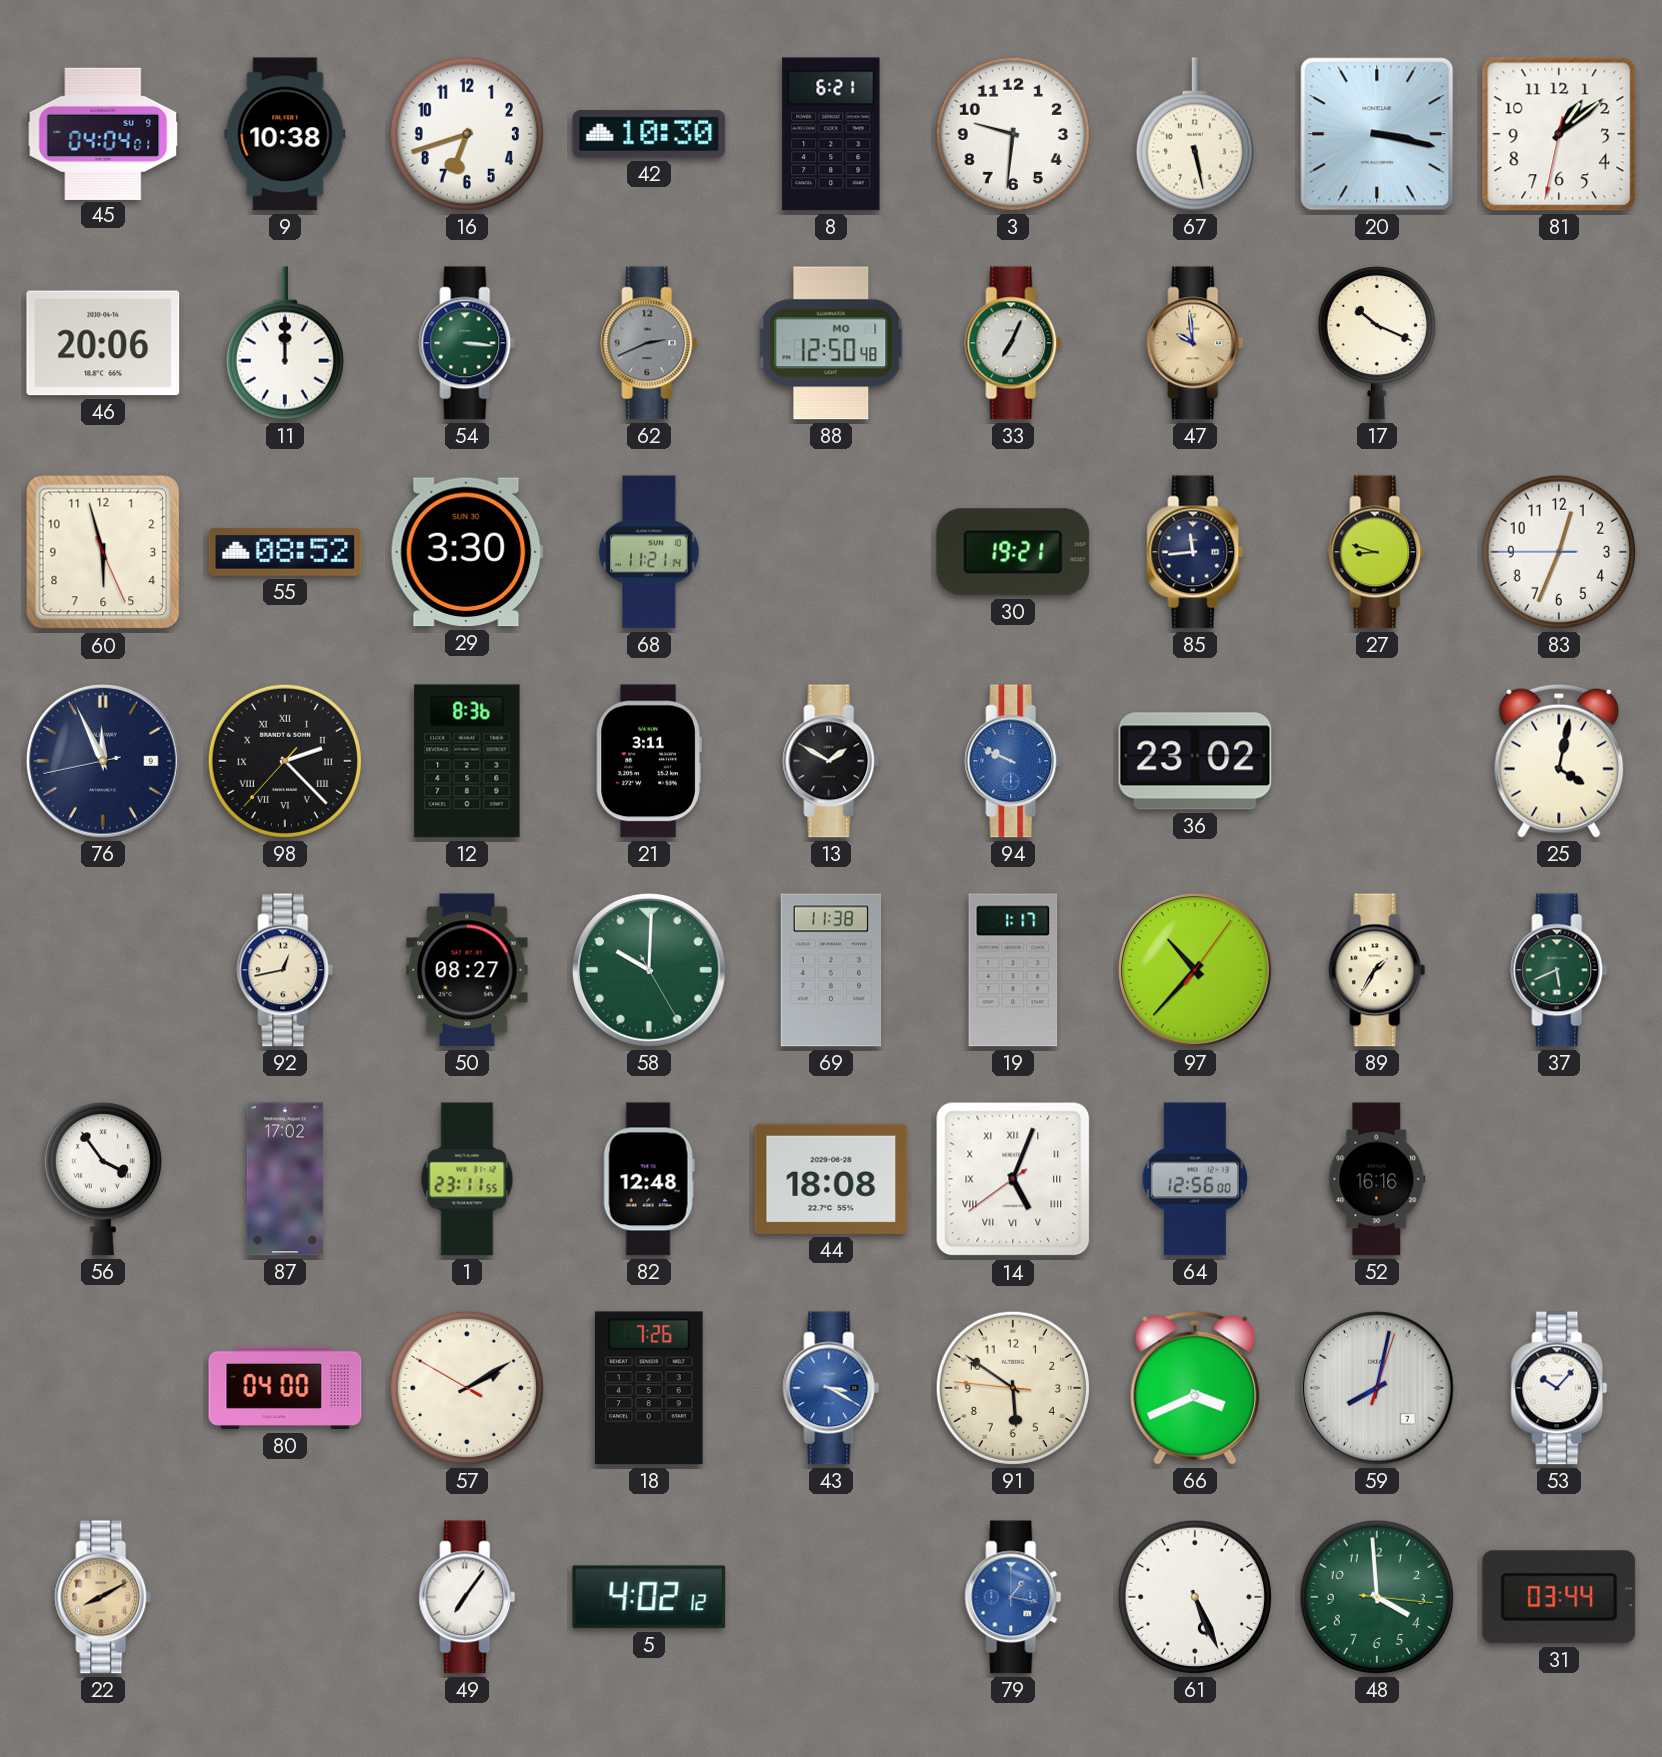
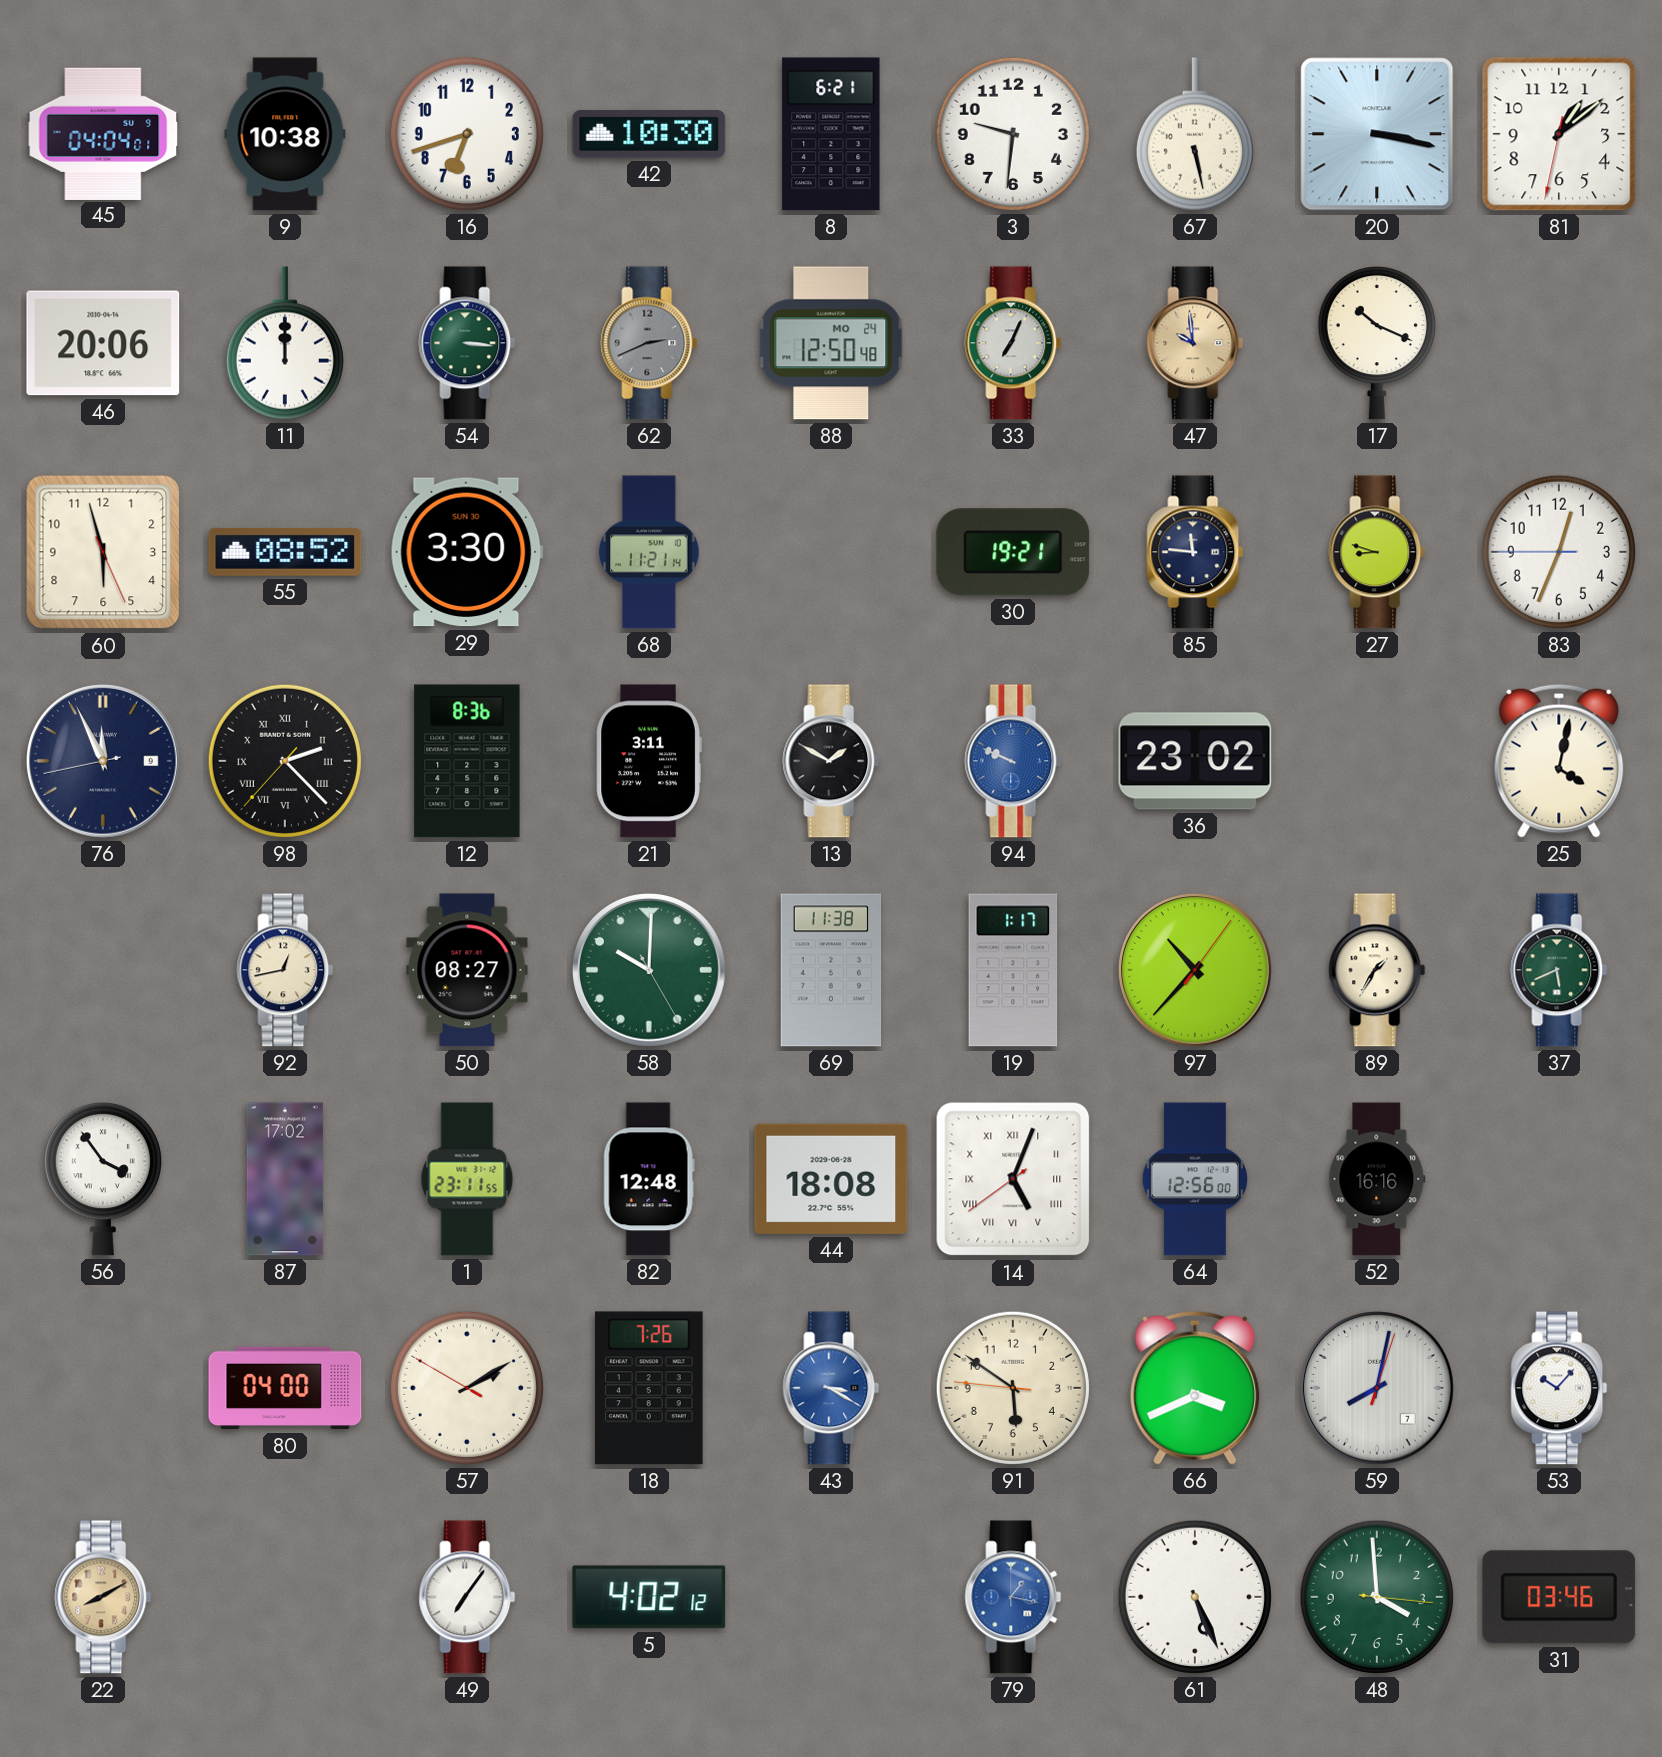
88 date: MO 1 -> MO 24 (831, 343)
85: 11:44 -> 11:46 (1195, 552)
31: 03:44 -> 03:46 (1559, 1597)
